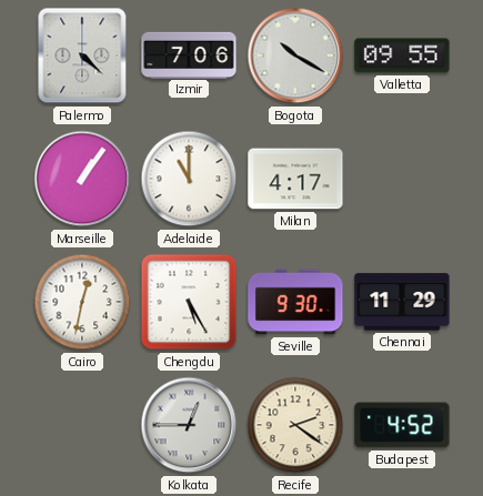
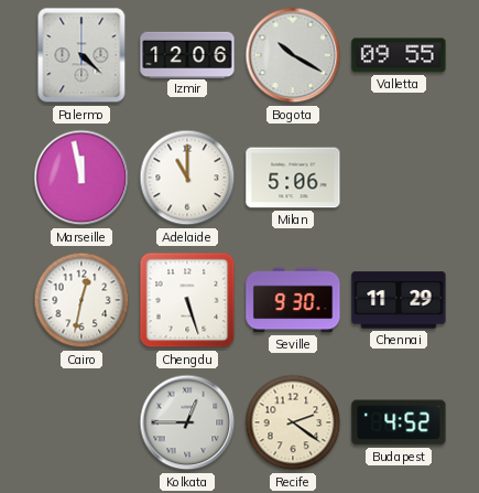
Izmir: 7:06 -> 12:06 (187, 54)
Marseille: 1:06 -> 11:58 (81, 178)
Milan: 4:17 -> 5:06 (293, 178)
Chengdu: 5:25 -> 5:27 (187, 300)
